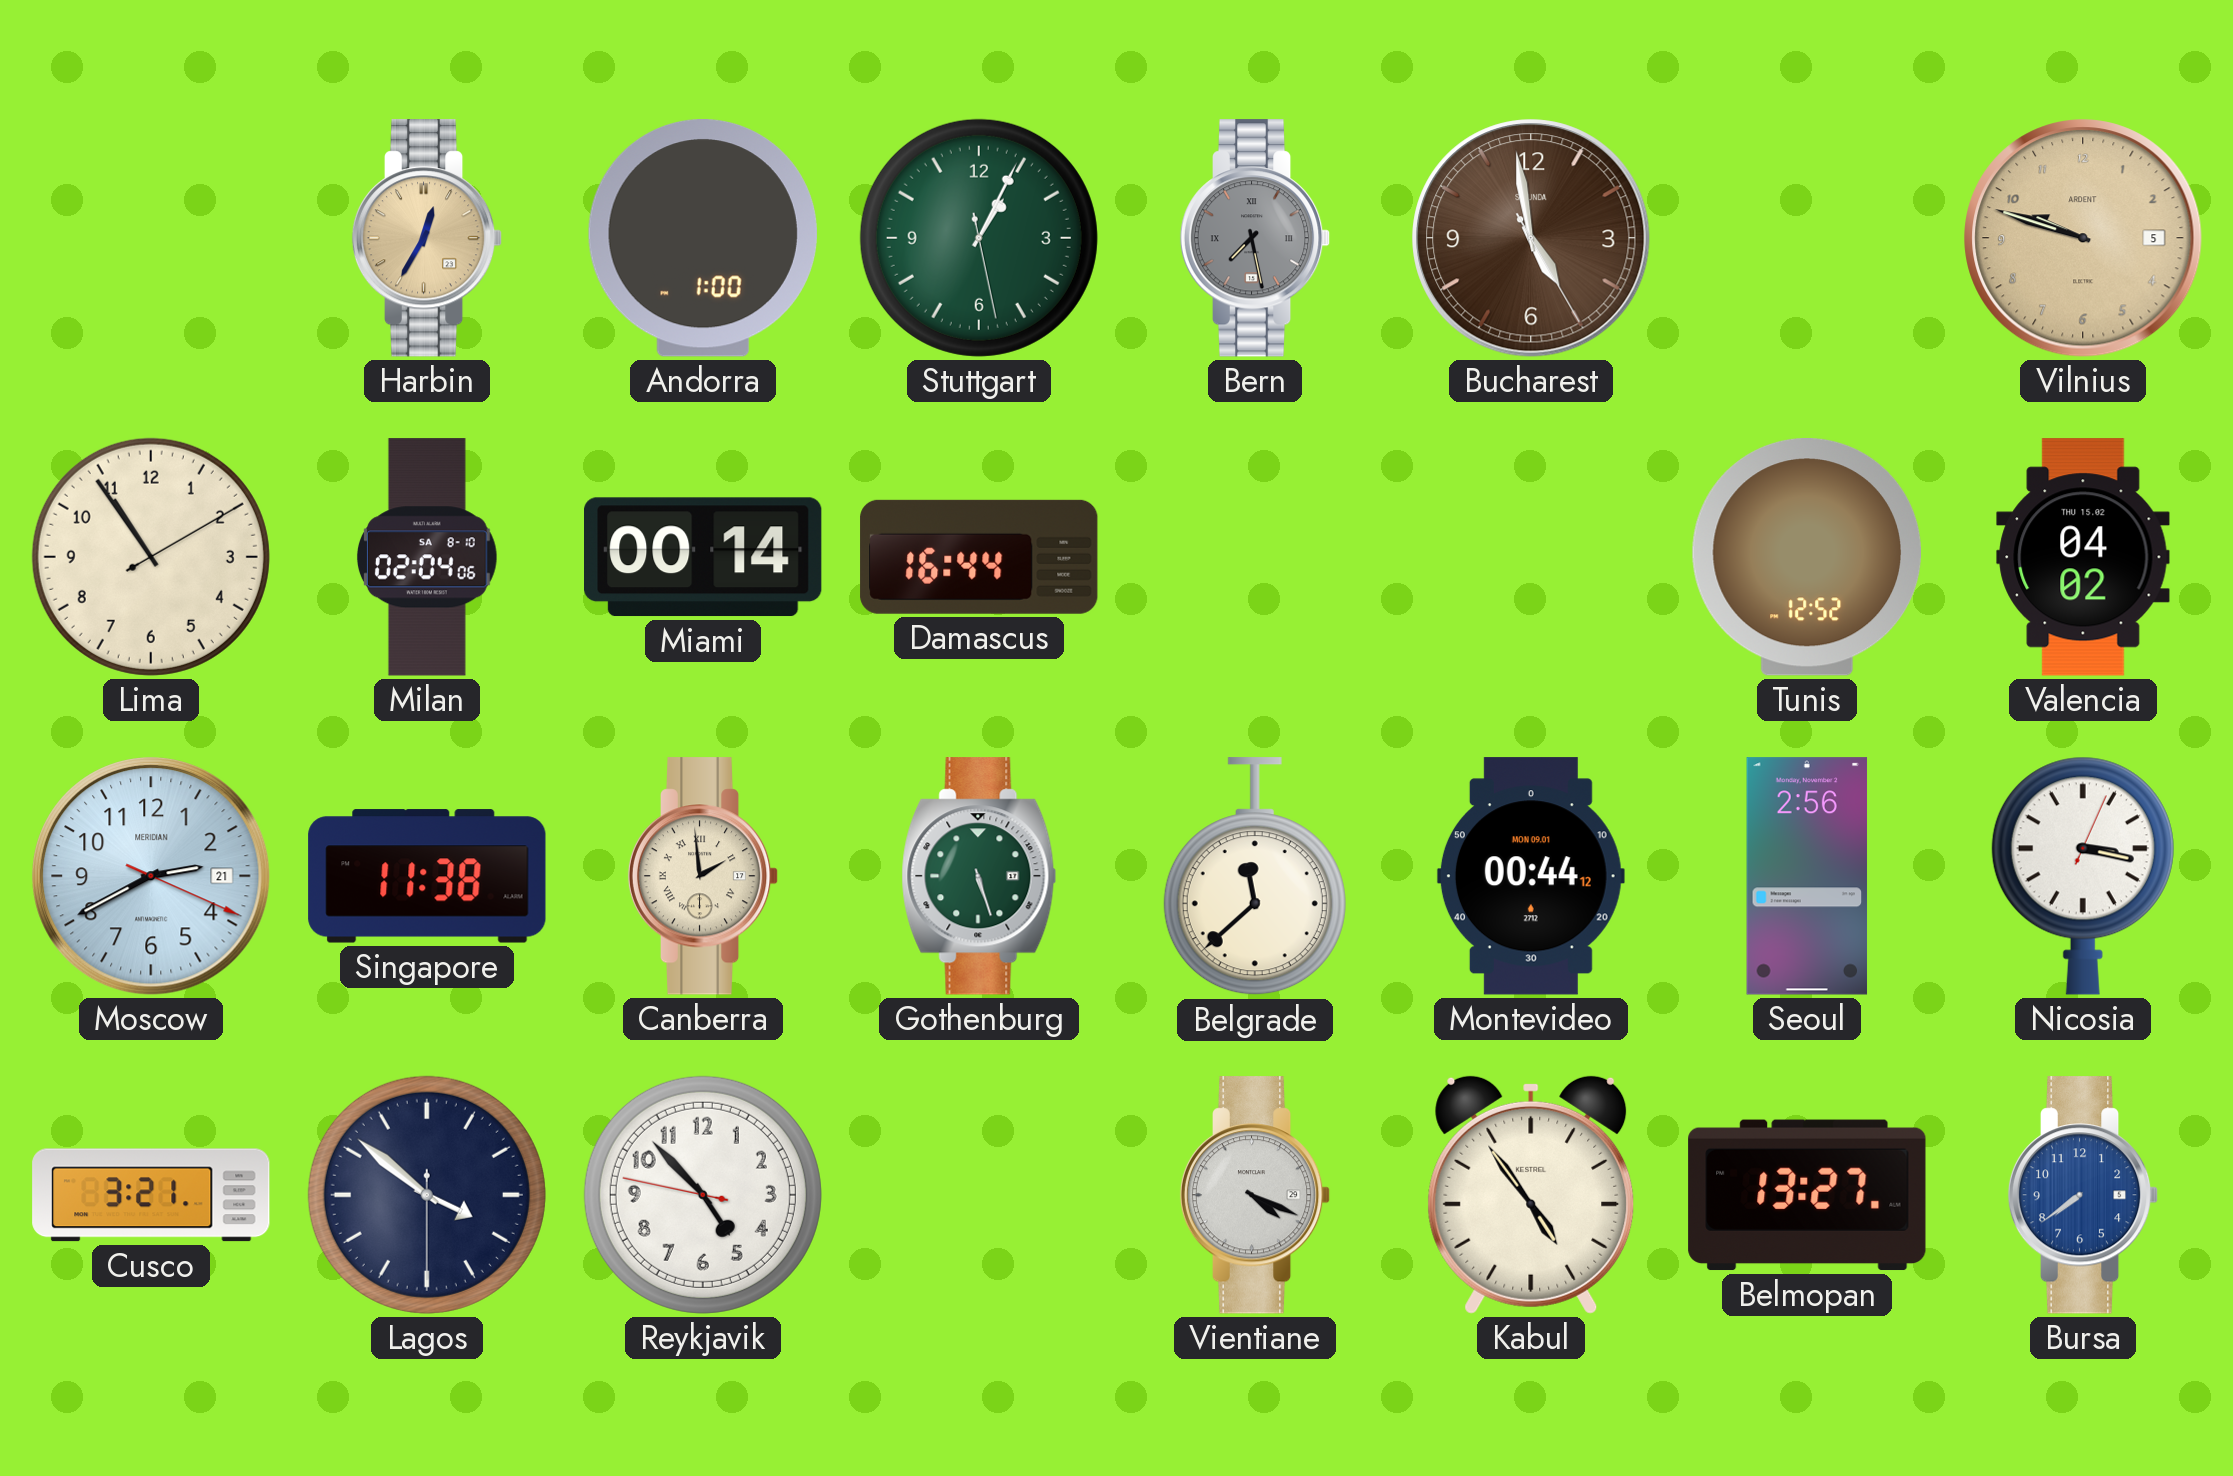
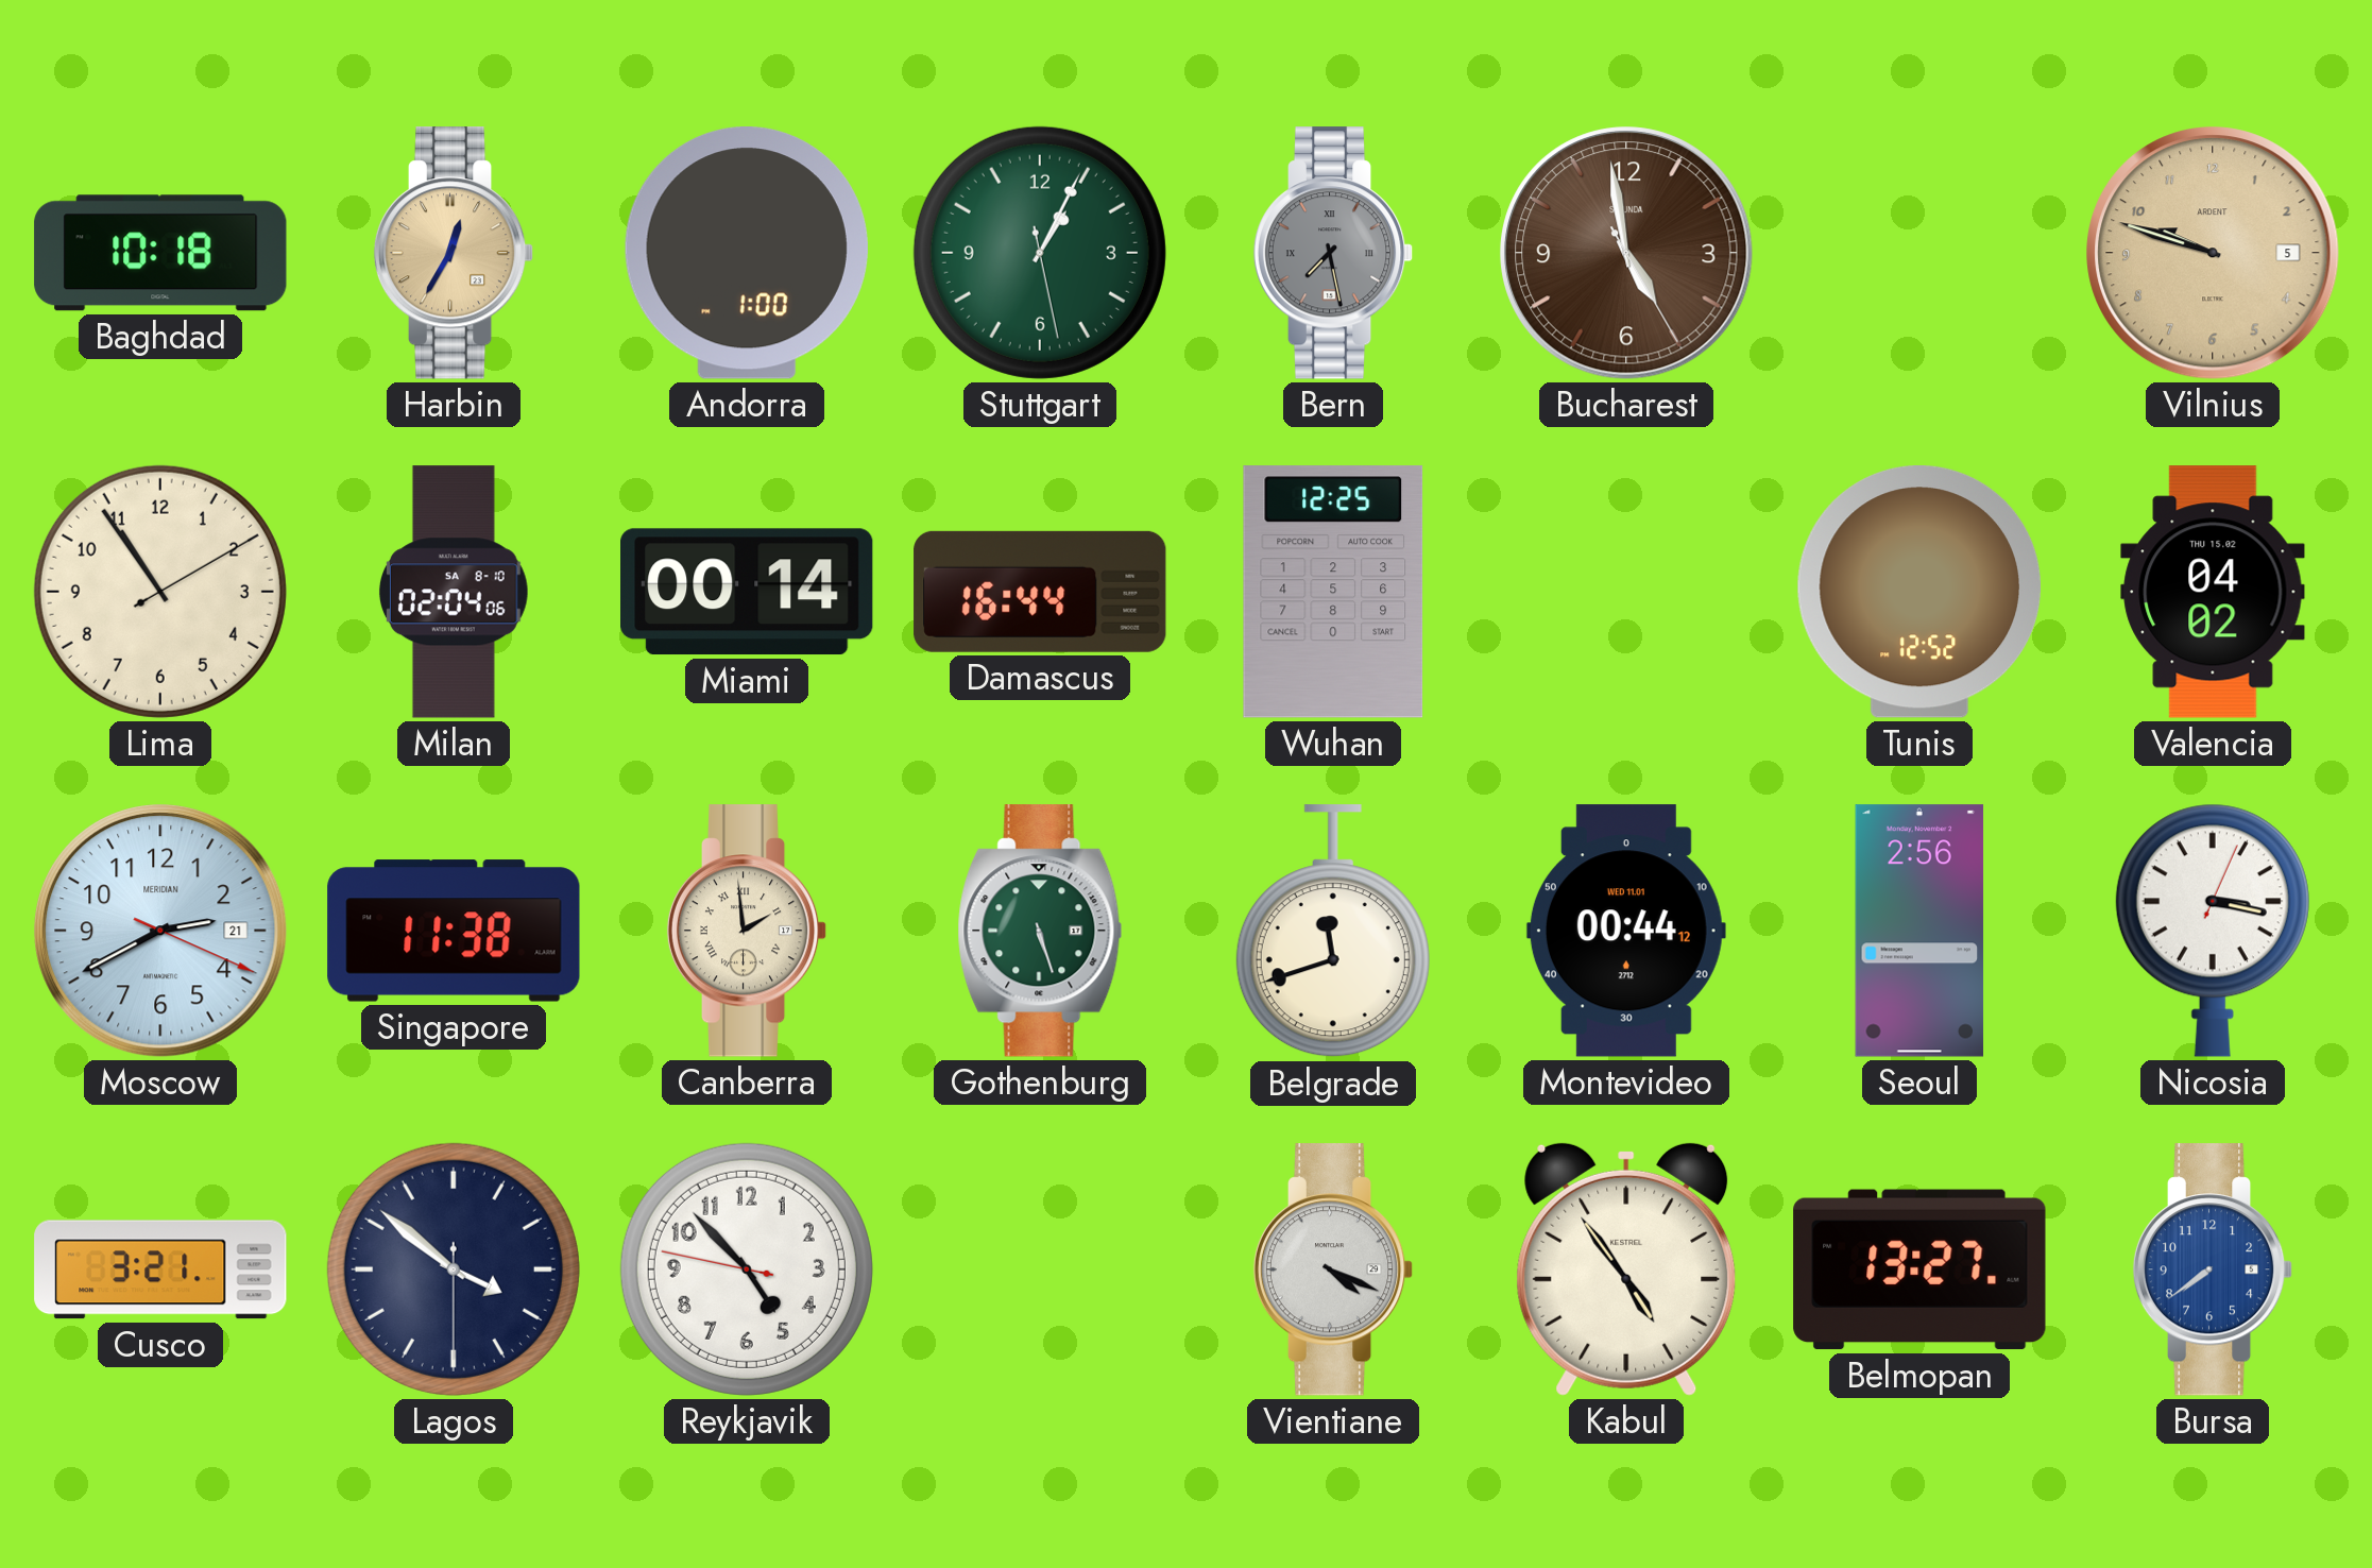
Baghdad: none -> 10:18 (160, 253)
Wuhan: none -> 12:25 (1333, 592)
Belgrade: 11:38 -> 11:42 (1333, 932)
Montevideo date: MON 09.01 -> WED 11.01 (1626, 931)
